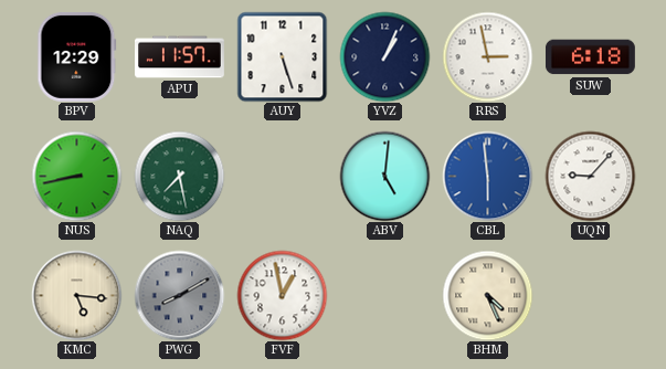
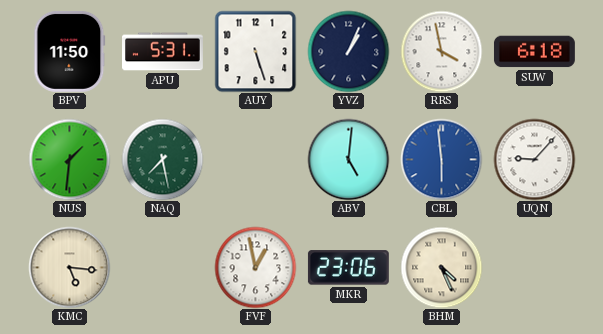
BPV: 12:29 -> 11:50 (70, 51)
APU: 11:57 -> 5:31 (163, 52)
RRS: 2:58 -> 3:58 (441, 51)
NUS: 8:43 -> 1:31 (69, 159)
PWG: 8:10 -> none (179, 295)
MKR: none -> 23:06 (348, 268)
